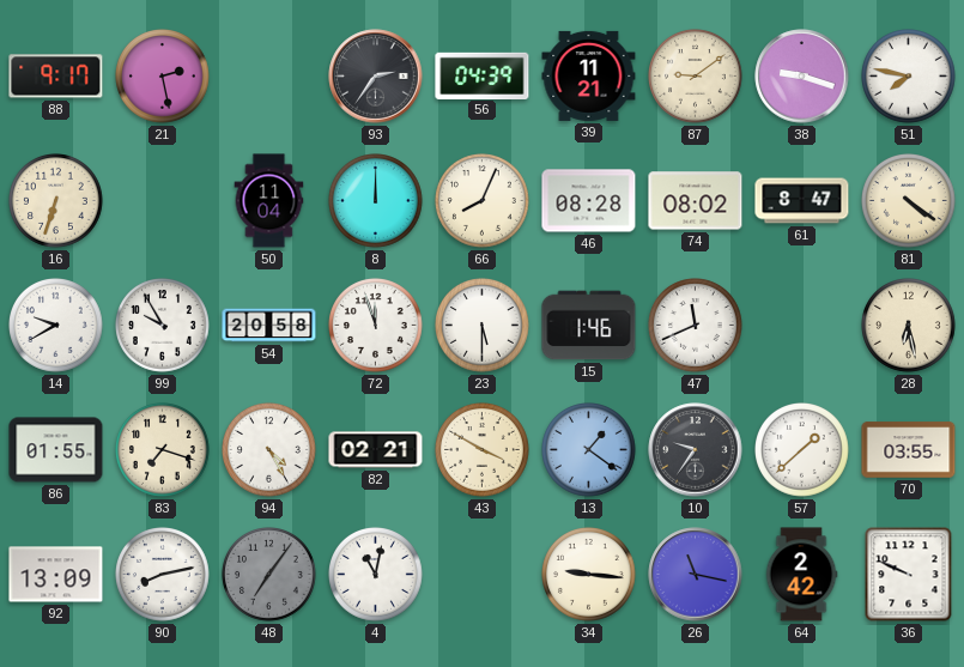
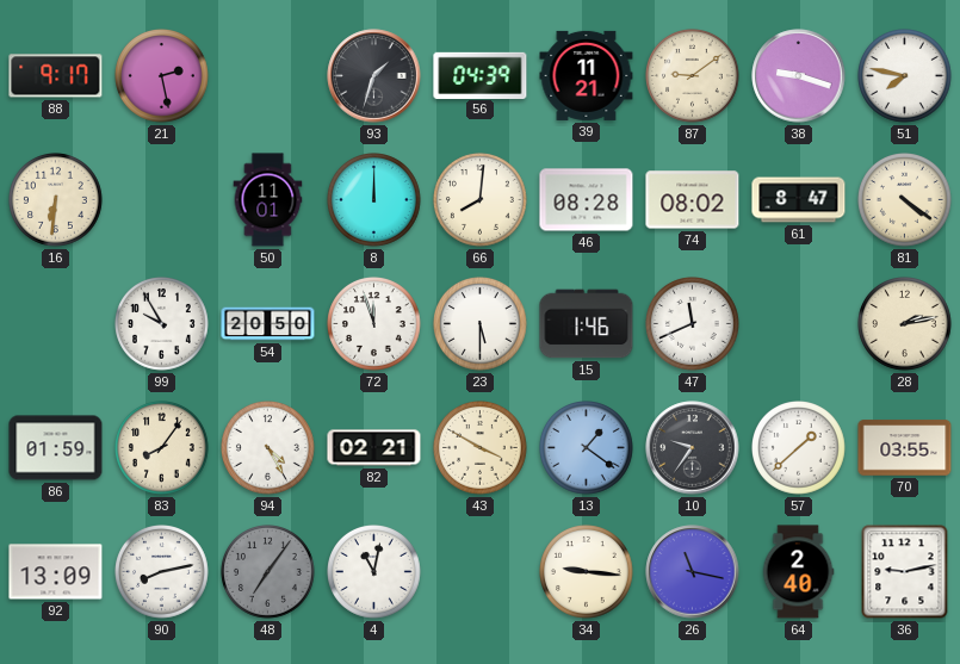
93: 2:36 -> 1:33 (374, 76)
16: 6:33 -> 6:31 (56, 200)
50: 11:04 -> 11:01 (268, 200)
66: 8:04 -> 8:01 (481, 200)
14: 9:40 -> none (56, 326)
54: 20:58 -> 20:50 (268, 324)
28: 6:28 -> 2:13 (905, 324)
86: 01:55 -> 01:59 (56, 448)
83: 7:18 -> 8:06 (162, 448)
64: 2:42 -> 2:40 (798, 572)
36: 9:49 -> 9:13 (905, 572)
